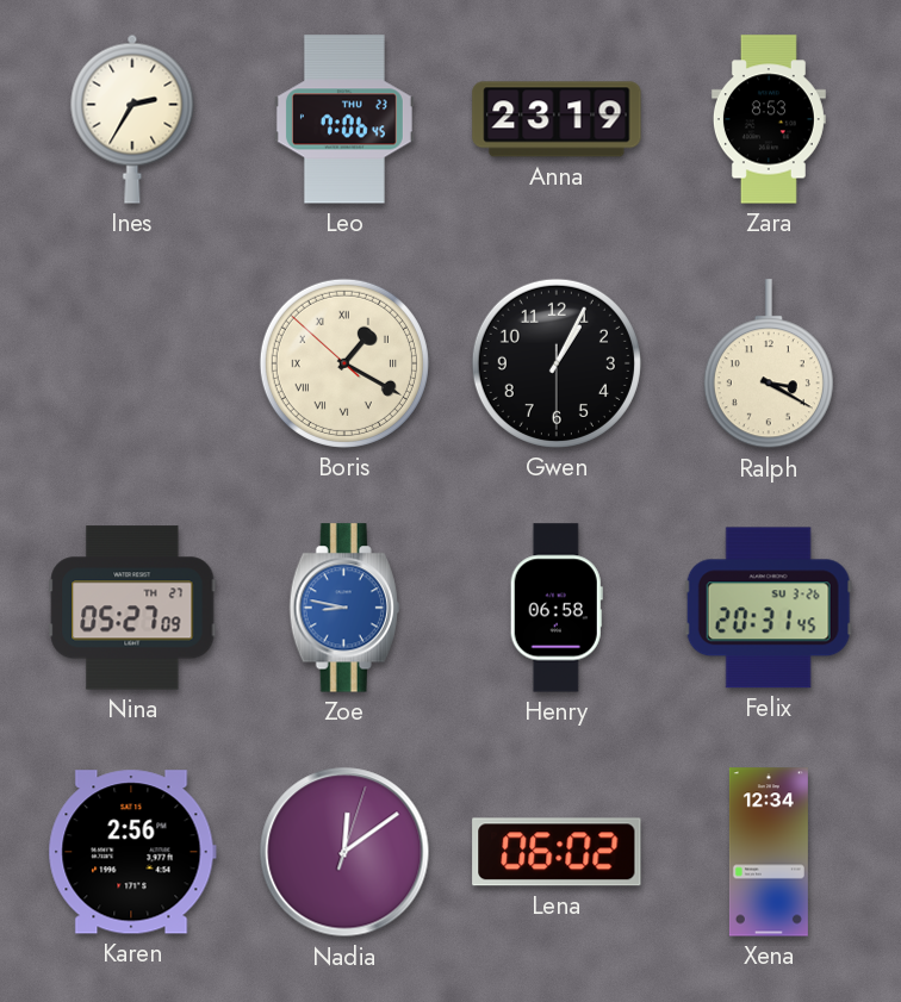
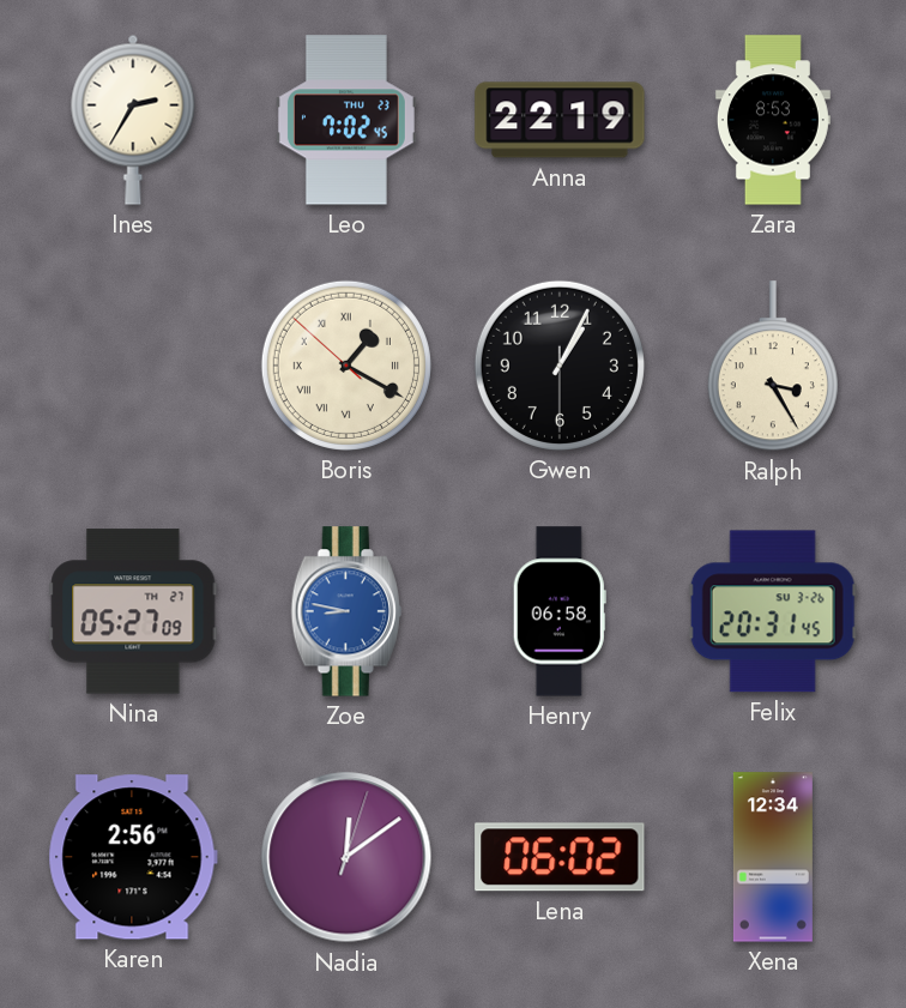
Leo: 7:06 -> 7:02 (346, 120)
Anna: 23:19 -> 22:19 (560, 120)
Ralph: 3:20 -> 3:25 (773, 367)
